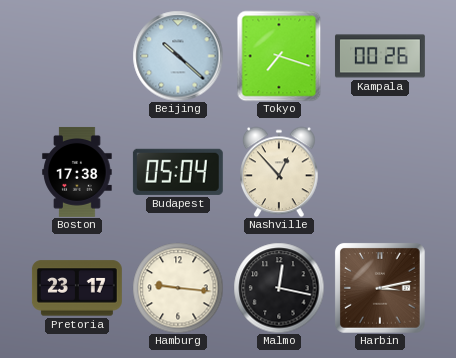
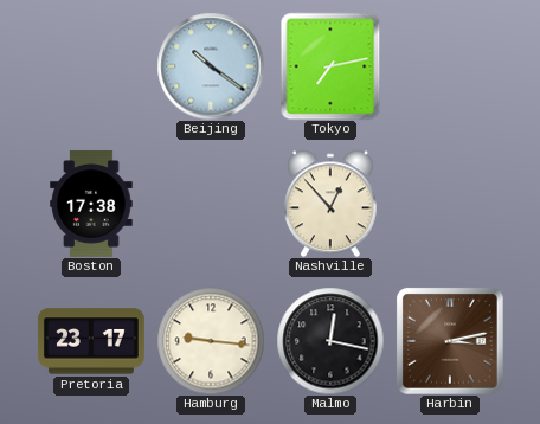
Beijing: 10:22 -> 10:21 (211, 66)
Tokyo: 7:18 -> 7:13 (330, 66)
Kampala: 00:26 -> none (380, 56)
Budapest: 05:04 -> none (178, 172)
